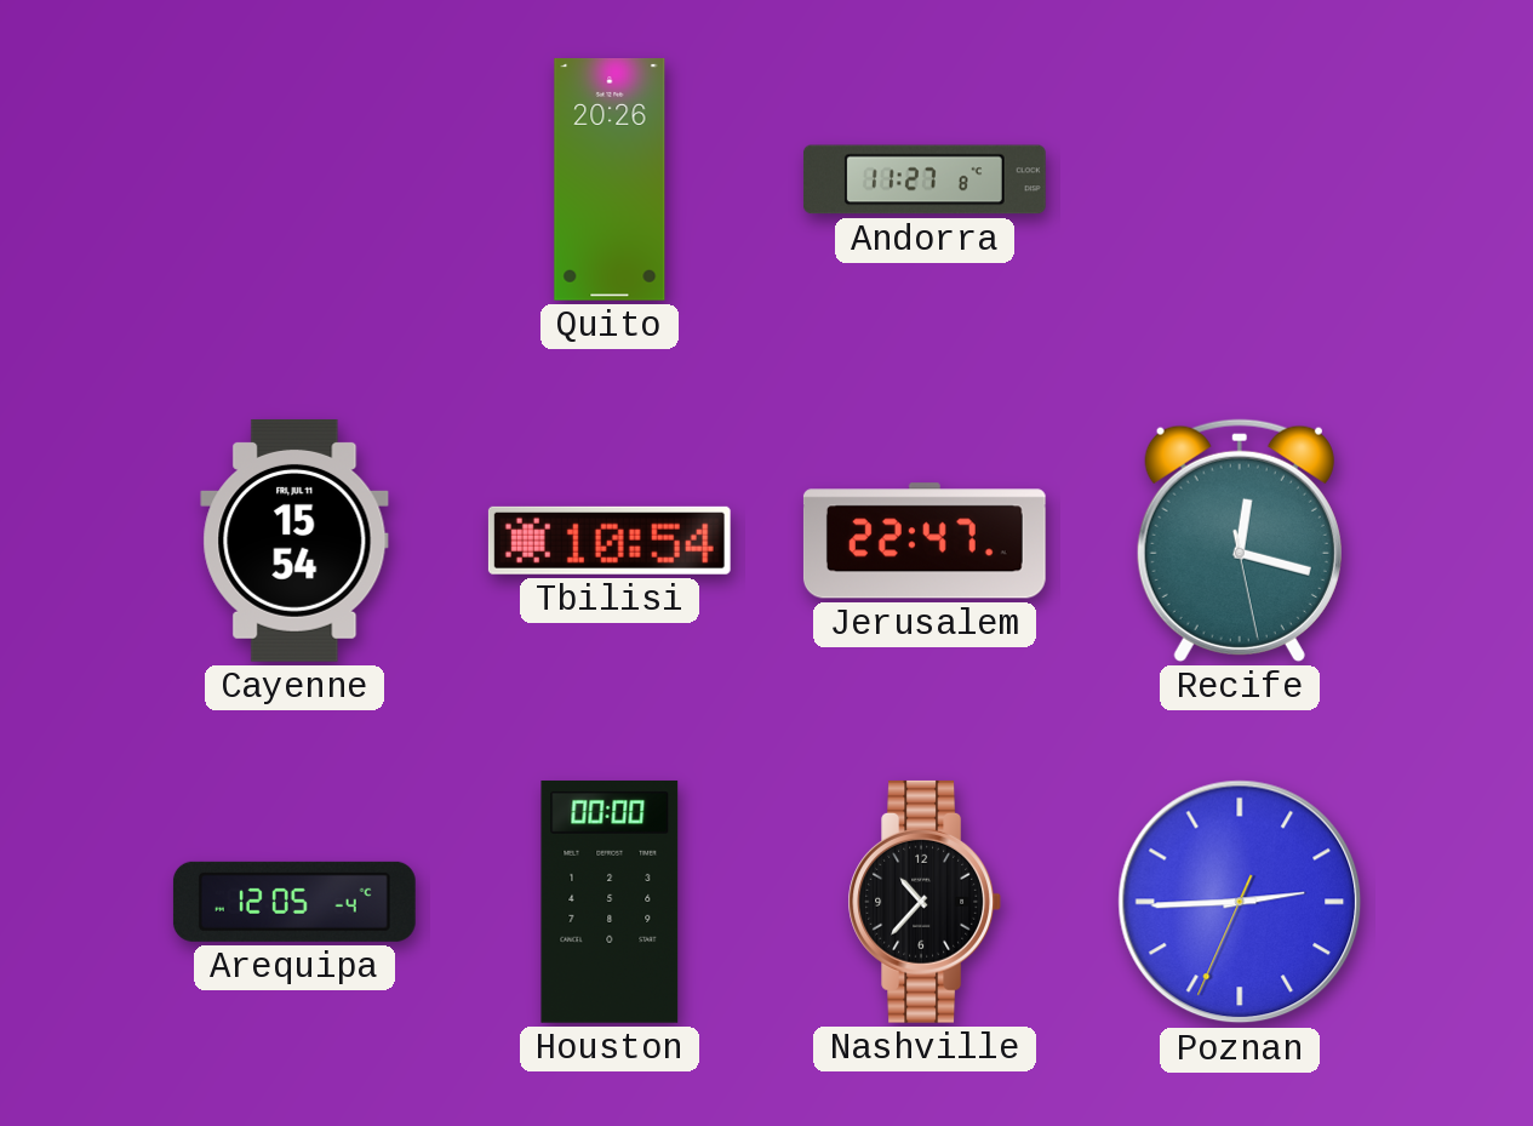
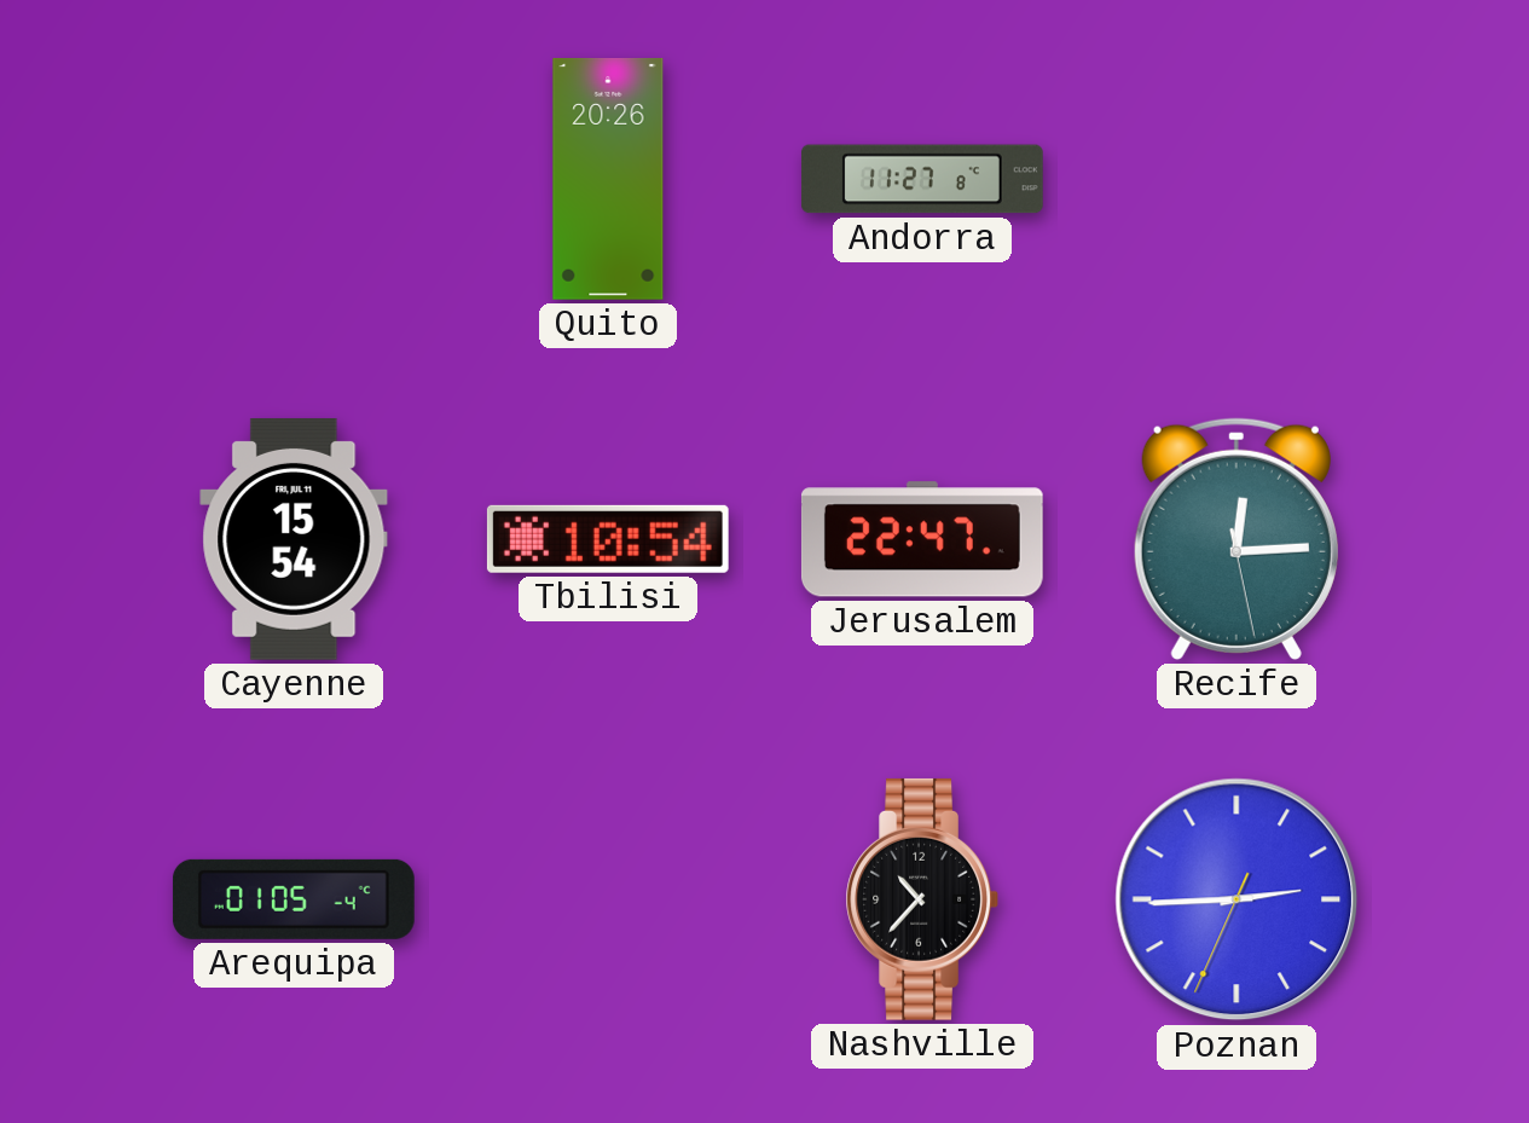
Recife: 12:17 -> 12:14 (1236, 539)
Arequipa: 12:05 -> 01:05 (294, 899)
Houston: 00:00 -> none (610, 902)
